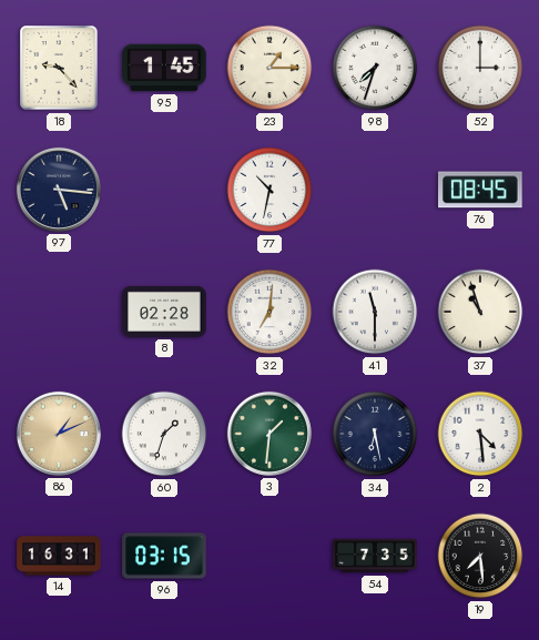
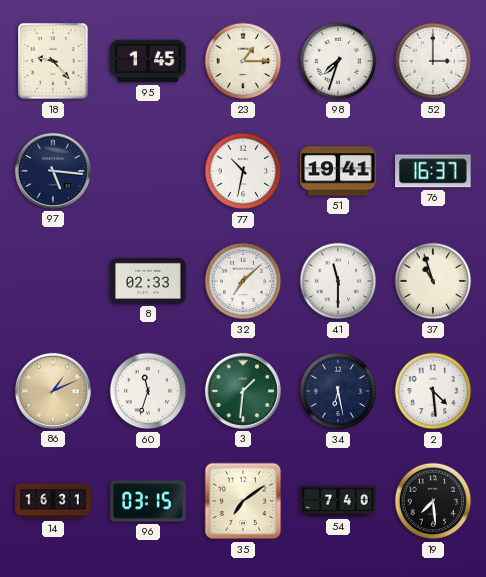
51: none -> 19:41 (338, 171)
76: 08:45 -> 16:37 (433, 171)
8: 02:28 -> 02:33 (148, 281)
32: 7:01 -> 7:08 (243, 281)
60: 1:33 -> 11:33 (148, 391)
35: none -> 7:09 (243, 501)
54: 7:35 -> 7:40 (338, 501)
